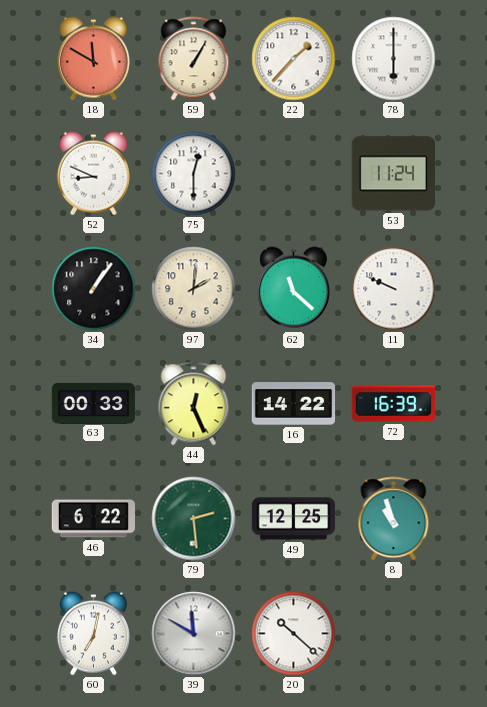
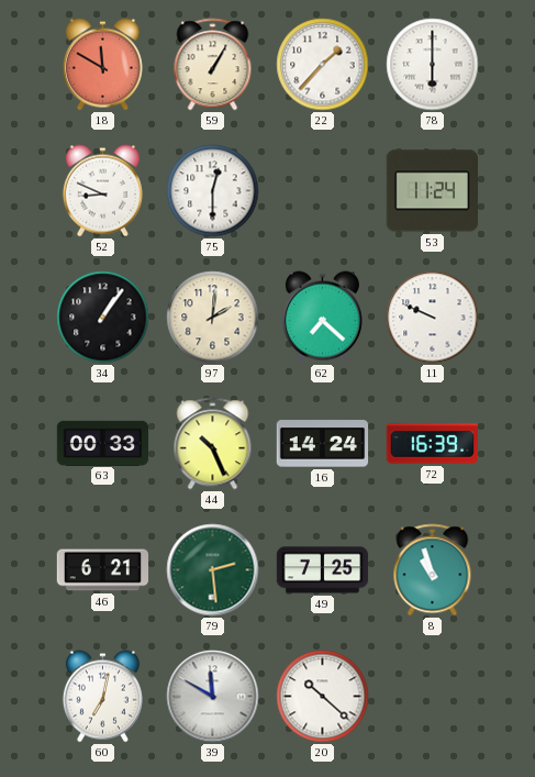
62: 11:22 -> 7:22 (322, 318)
44: 12:26 -> 10:26 (213, 444)
16: 14:22 -> 14:24 (323, 444)
46: 6:22 -> 6:21 (103, 570)
49: 12:25 -> 7:25 (323, 570)
